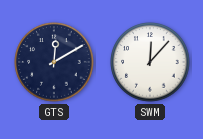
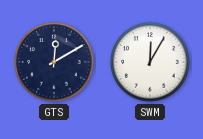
SWM: 12:07 -> 12:05 (150, 62)
